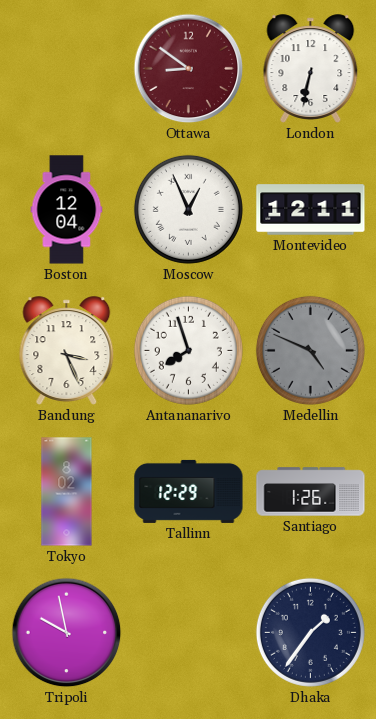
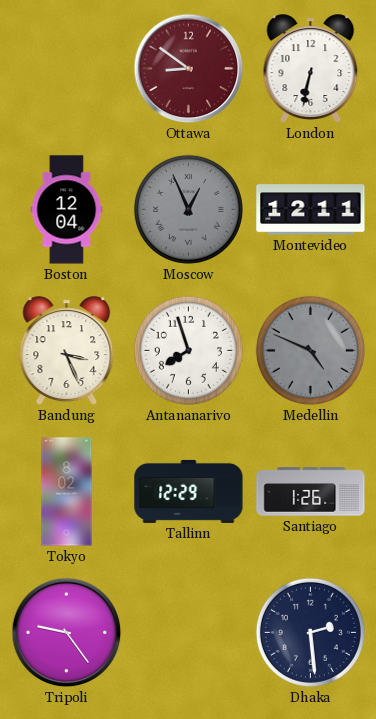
Moscow dial: white -> grey (188, 209)
Tripoli: 9:58 -> 9:24 (67, 633)
Dhaka: 1:36 -> 2:29 (310, 632)
